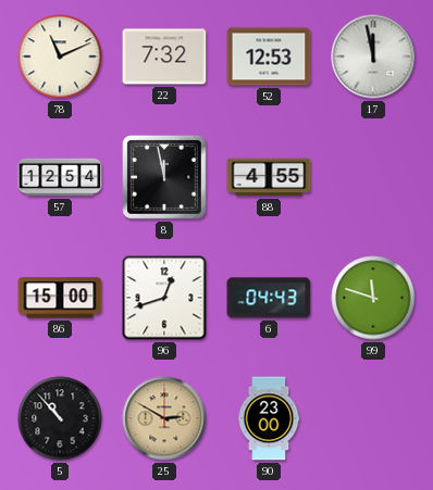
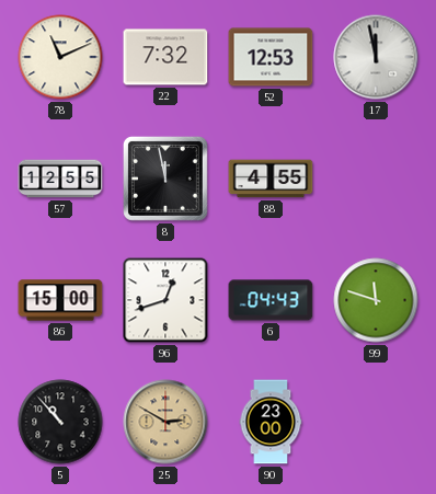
57: 12:54 -> 12:55 (60, 179)
